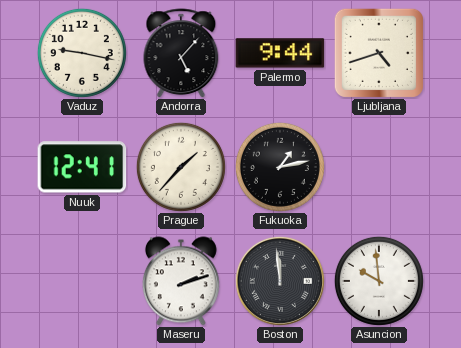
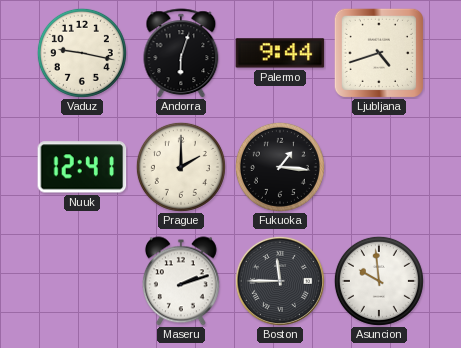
Andorra: 5:07 -> 6:03 (181, 53)
Prague: 1:37 -> 2:00 (181, 167)
Fukuoka: 1:13 -> 1:16 (280, 167)
Boston: 11:59 -> 11:45 (280, 281)
